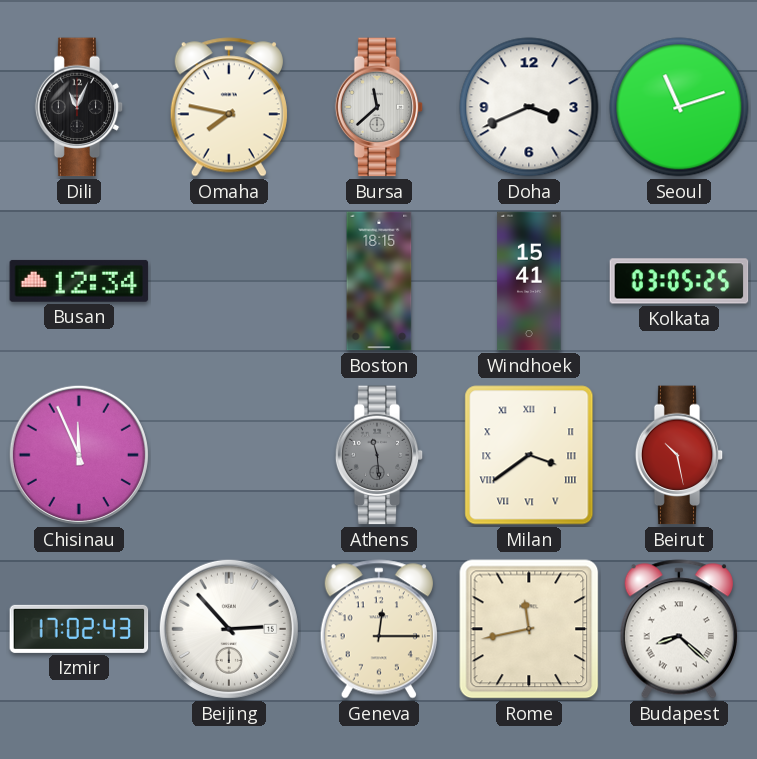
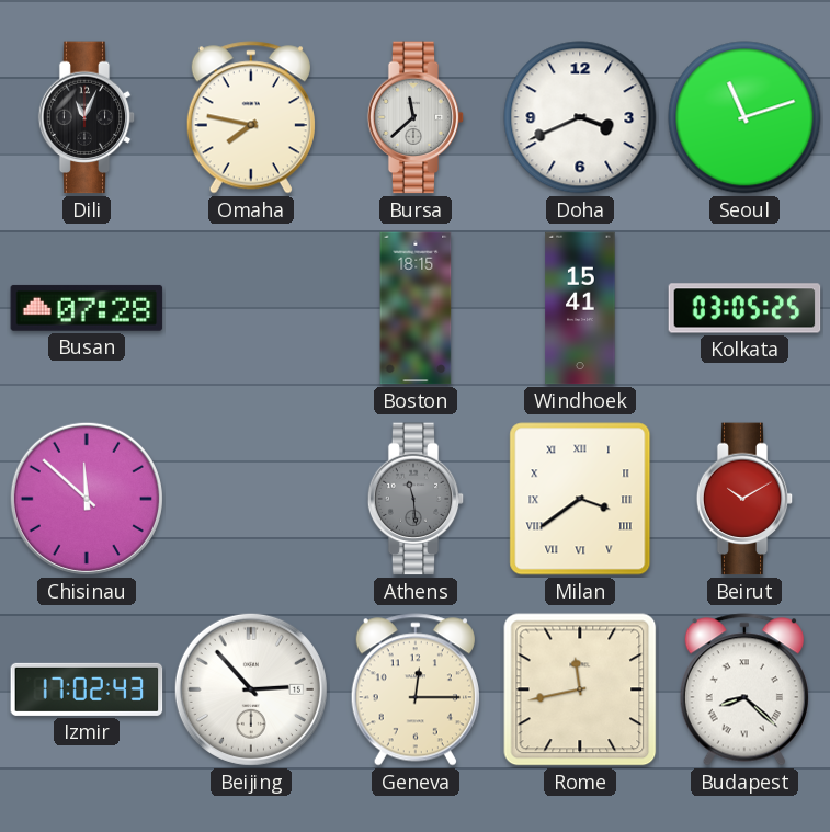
Busan: 12:34 -> 07:28 (87, 308)
Chisinau: 11:56 -> 11:52 (87, 499)
Beirut: 10:28 -> 10:10 (744, 499)
